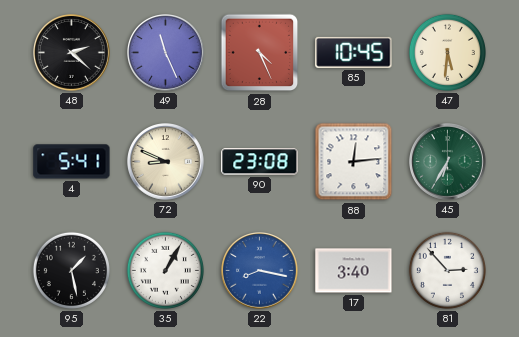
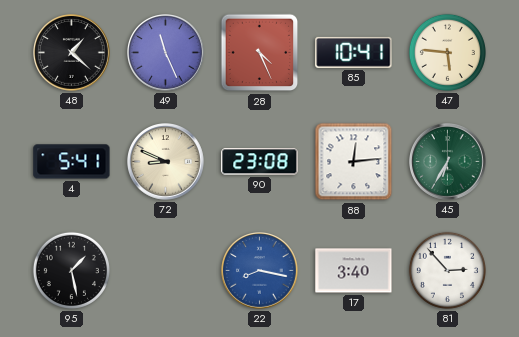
48: 2:22 -> 1:22 (72, 53)
85: 10:45 -> 10:41 (354, 52)
47: 5:31 -> 5:46 (447, 52)
35: 1:05 -> none (165, 270)
